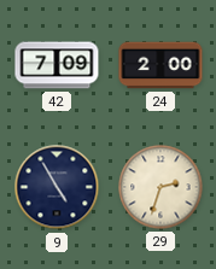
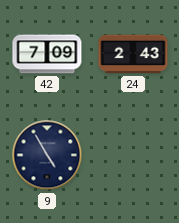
24: 2:00 -> 2:43 (133, 54)
29: 2:33 -> none (160, 187)
